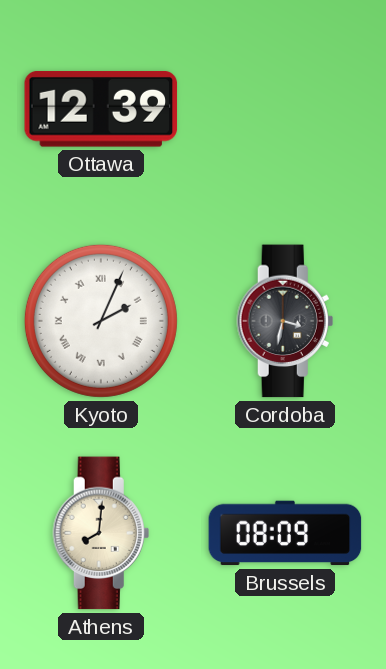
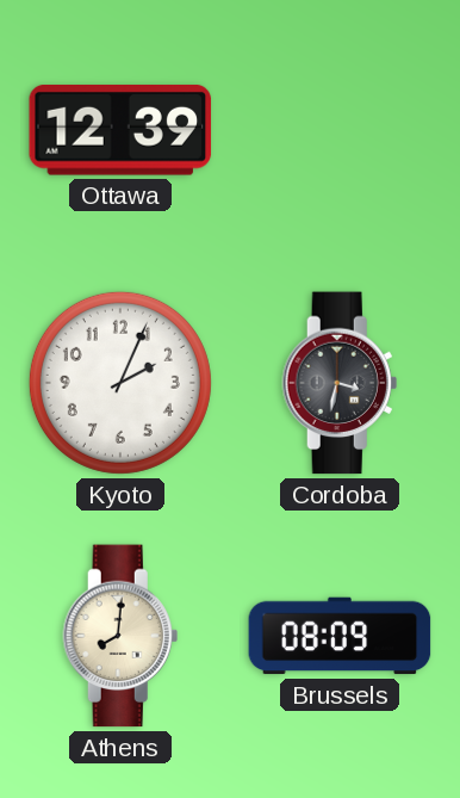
Kyoto numerals: Roman -> Arabic (120, 383)
